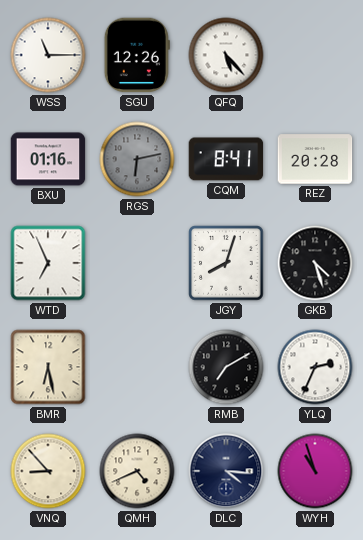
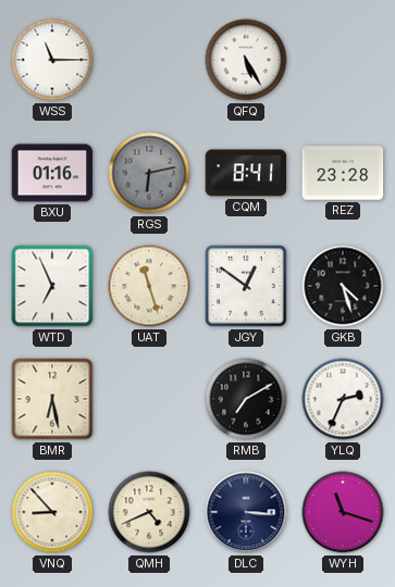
SGU: 12:26 -> none (137, 55)
QFQ: 5:23 -> 5:25 (246, 60)
REZ: 20:28 -> 23:28 (343, 173)
UAT: none -> 11:27 (149, 286)
JGY: 8:03 -> 12:51 (246, 286)
DLC: 4:16 -> 3:16 (246, 512)
WYH: 10:57 -> 11:18 (343, 512)
